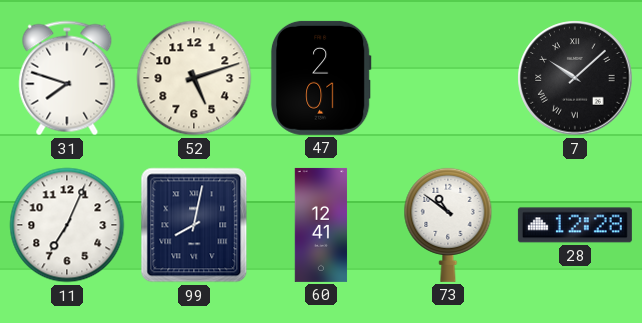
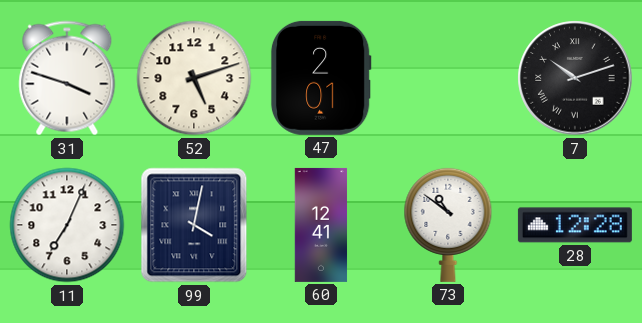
31: 7:48 -> 3:48 (67, 78)
7: 10:08 -> 10:12 (575, 78)
99: 8:02 -> 4:02 (194, 225)
